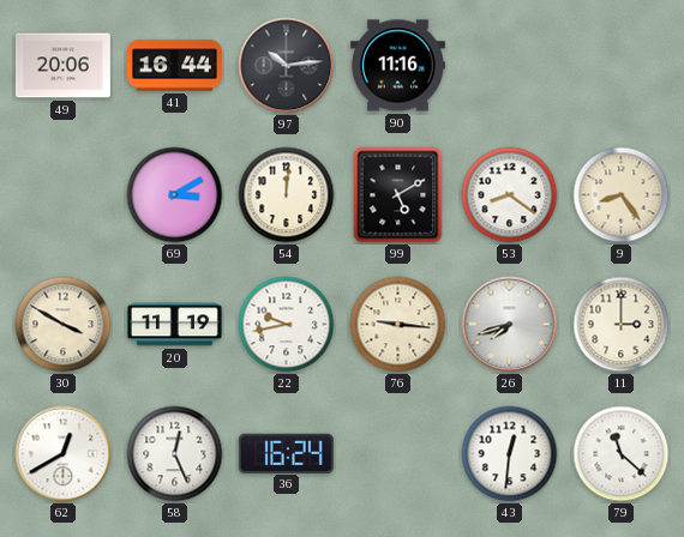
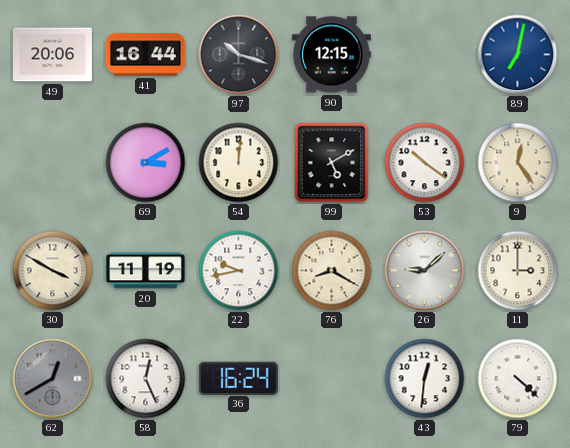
97: 10:14 -> 10:18 (239, 55)
90: 11:16 -> 12:15 (331, 55)
89: none -> 7:02 (518, 55)
53: 8:21 -> 10:21 (425, 163)
9: 8:24 -> 12:24 (518, 163)
76: 9:16 -> 8:20 (332, 271)
26: 7:42 -> 9:08 (425, 271)
62 dial: white -> grey (53, 379)
79: 11:22 -> 4:22 (518, 379)
